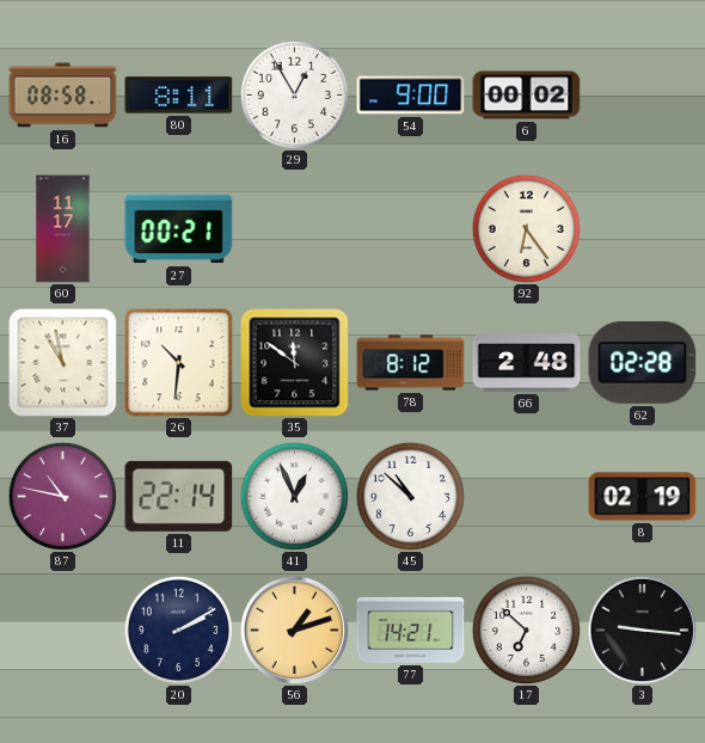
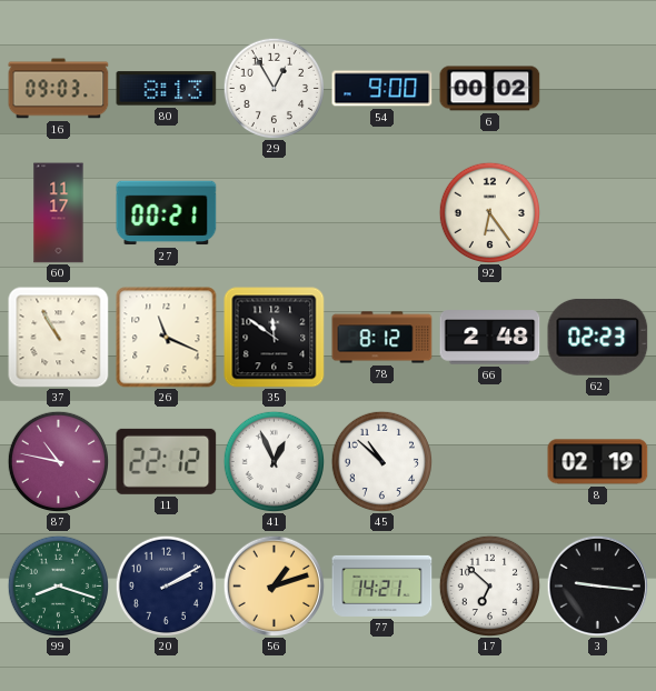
16: 08:58 -> 09:03 (59, 89)
80: 8:11 -> 8:13 (167, 89)
37: 10:58 -> 10:55 (59, 338)
26: 10:31 -> 11:19 (167, 338)
62: 02:28 -> 02:23 (598, 337)
11: 22:14 -> 22:12 (167, 461)
99: none -> 8:18 (58, 585)
